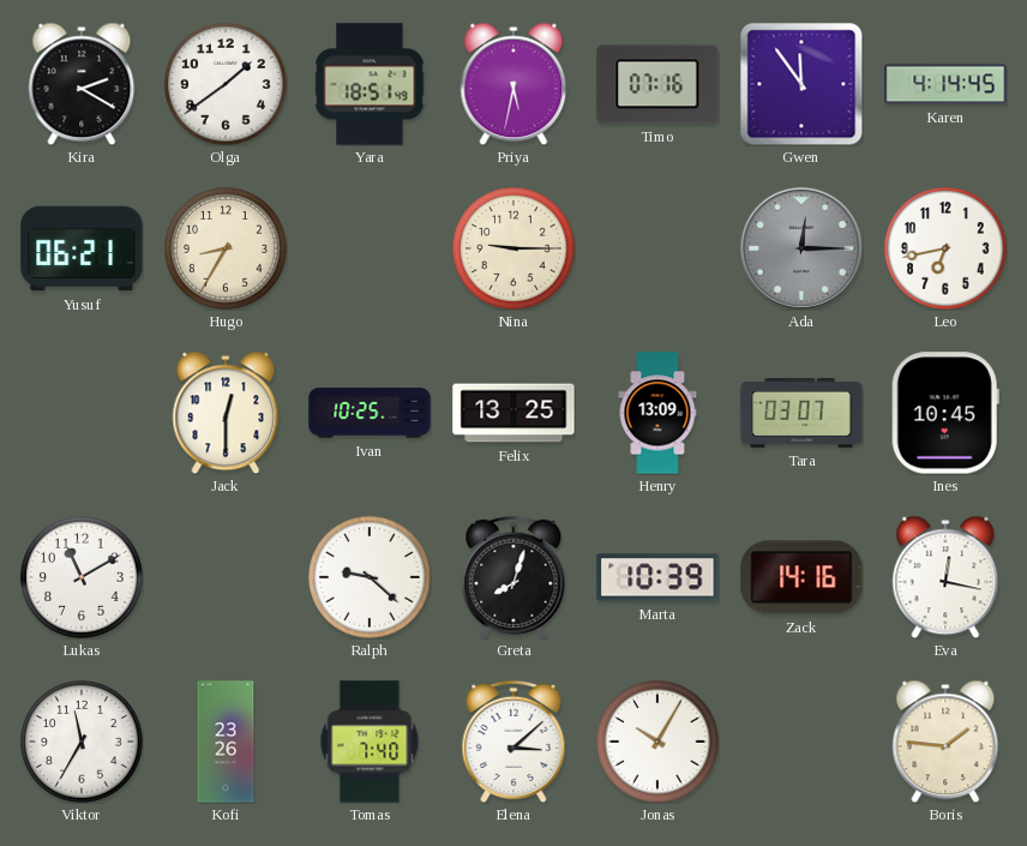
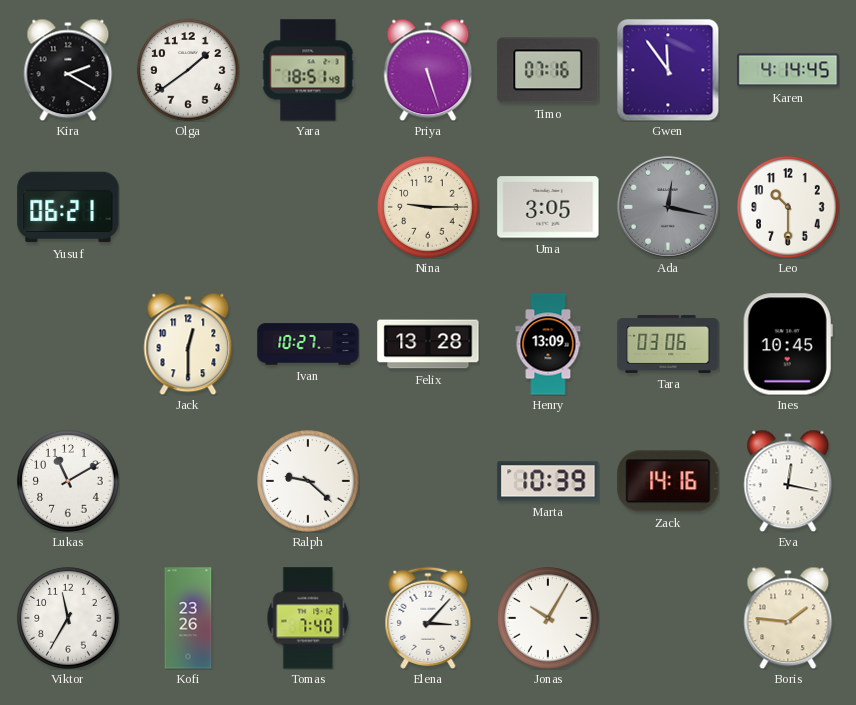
Priya: 5:32 -> 5:27 (428, 70)
Hugo: 8:35 -> none (226, 248)
Uma: none -> 3:05 (548, 207)
Ada: 12:15 -> 12:17 (668, 207)
Leo: 6:43 -> 10:30 (788, 207)
Ivan: 10:25 -> 10:27 (308, 344)
Felix: 13:25 -> 13:28 (428, 344)
Tara: 03:07 -> 03:06 (668, 344)
Greta: 8:03 -> none (513, 577)
Elena: 3:08 -> 3:07 (428, 618)
